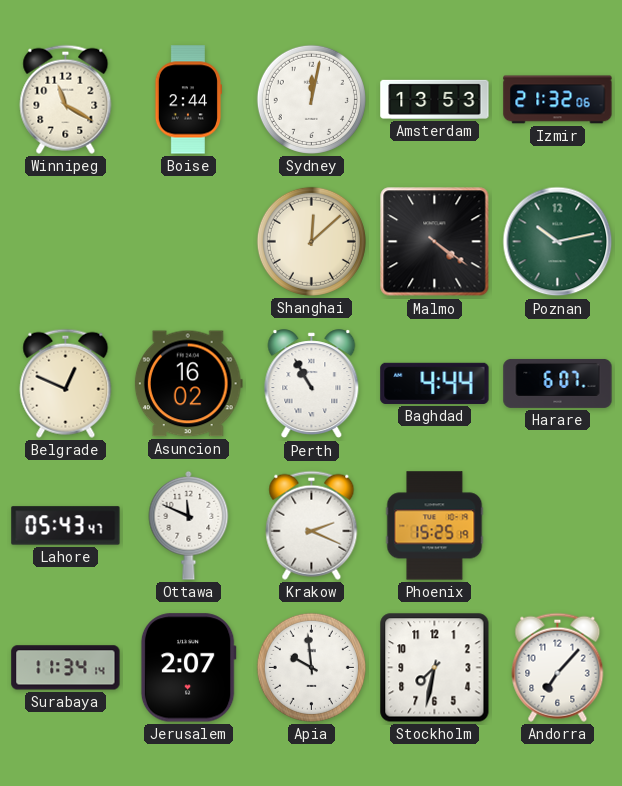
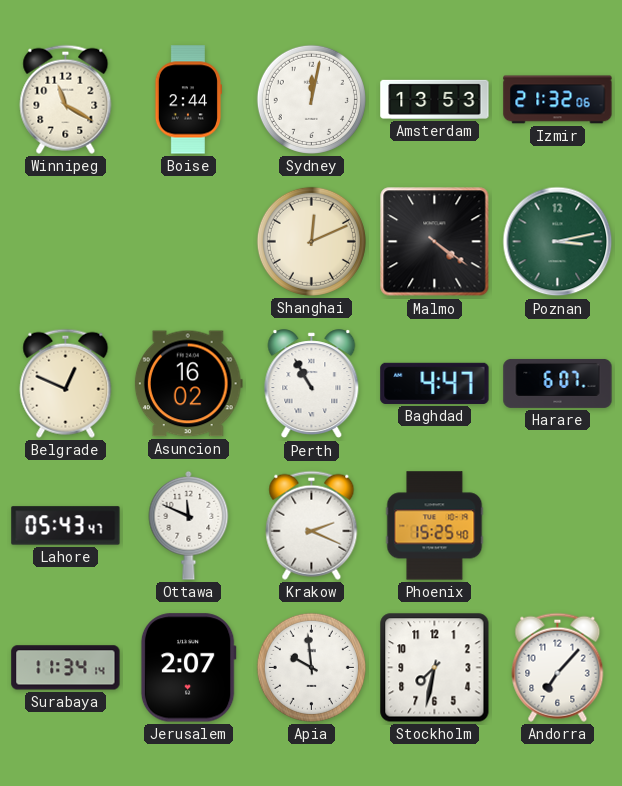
Shanghai: 12:08 -> 12:11 (311, 241)
Poznan: 10:13 -> 3:13 (558, 242)
Baghdad: 4:44 -> 4:47 (435, 383)
Phoenix: 15:25:19 -> 15:25:40 (435, 526)
